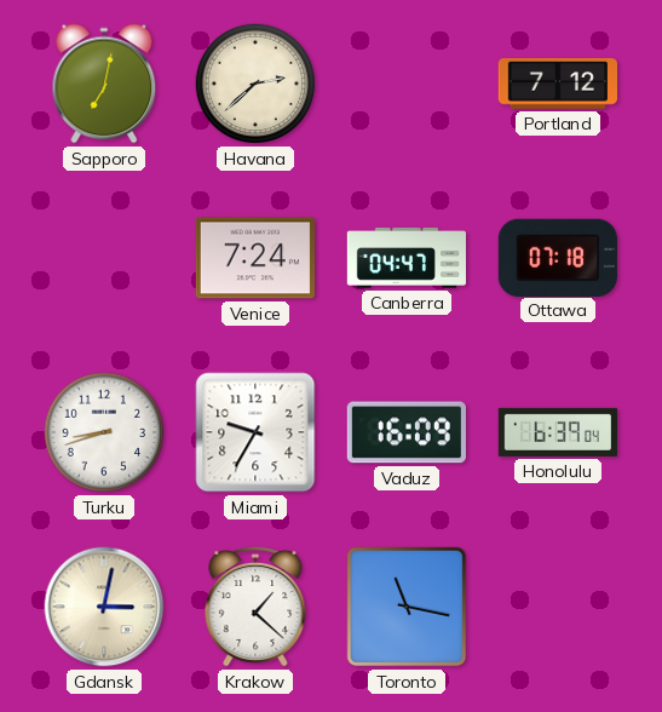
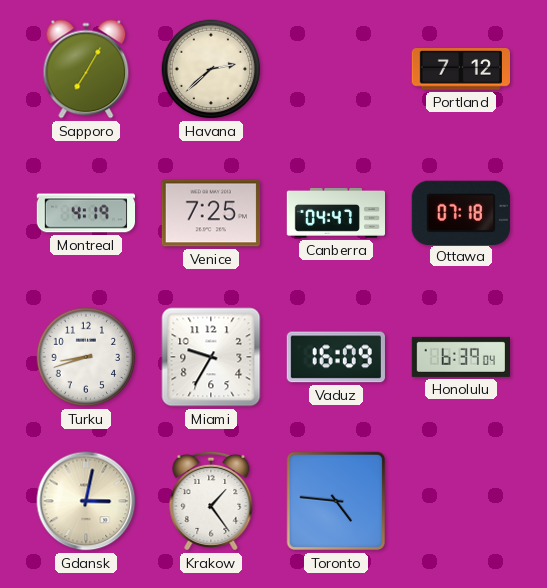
Sapporo: 7:02 -> 7:05 (86, 69)
Montreal: none -> 4:19 (85, 213)
Venice: 7:24 -> 7:25 (211, 213)
Krakow: 1:22 -> 1:24 (211, 501)
Toronto: 11:17 -> 4:46 (336, 501)
